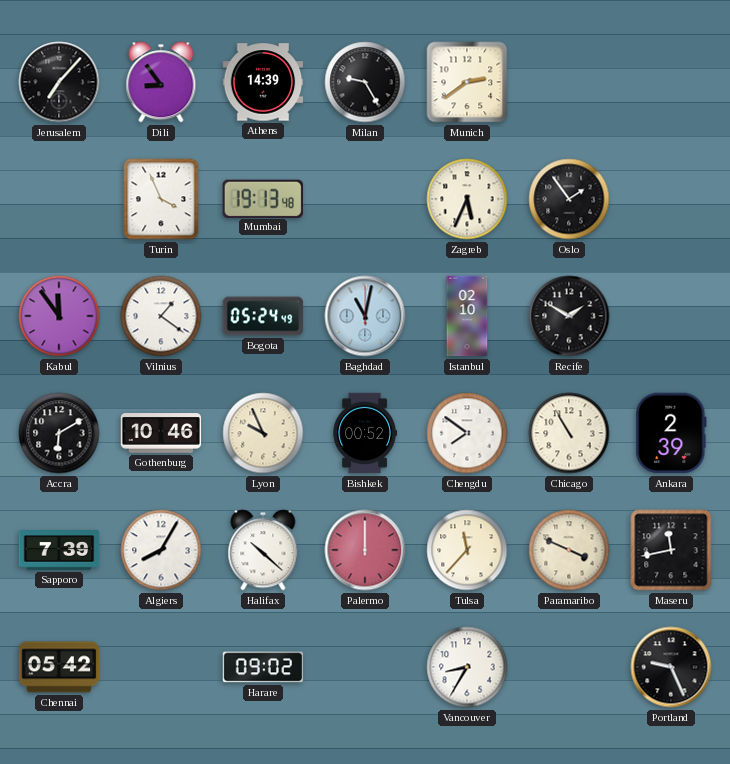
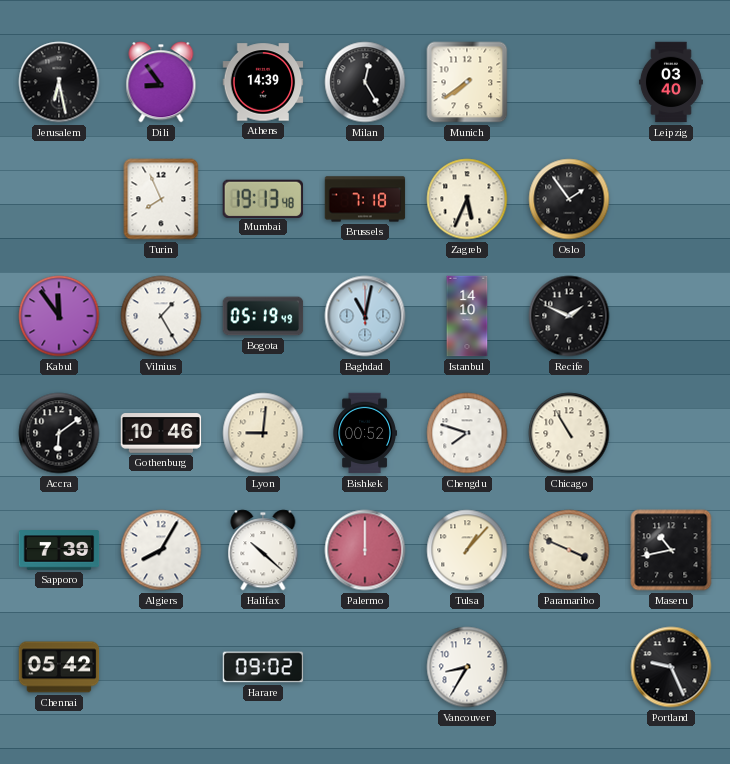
Jerusalem: 7:07 -> 6:28 (59, 82)
Milan: 9:25 -> 12:25 (365, 82)
Munich: 2:39 -> 7:39 (467, 82)
Leipzig: none -> 03:40 (671, 82)
Turin: 3:56 -> 7:56 (161, 199)
Brussels: none -> 7:18 (365, 199)
Vilnius: 1:21 -> 1:25 (161, 316)
Bogota: 05:24 -> 05:19 (263, 316)
Istanbul: 02:10 -> 14:10 (467, 316)
Recife: 1:50 -> 1:49 (569, 316)
Accra: 6:10 -> 6:09 (59, 433)
Lyon: 9:56 -> 9:01 (263, 433)
Chengdu: 7:51 -> 7:48 (467, 433)
Ankara: 2:39 -> none (671, 433)
Tulsa: 11:37 -> 1:07 (467, 550)
Maseru: 11:43 -> 10:43 (671, 550)
